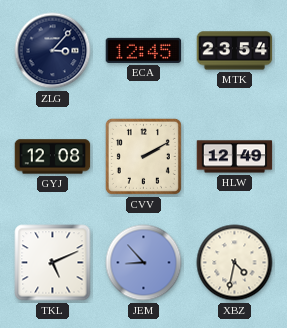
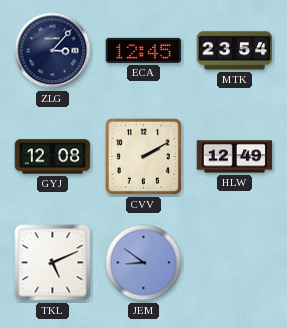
JEM: 8:53 -> 8:51 (144, 263)
XBZ: 4:32 -> none (235, 263)
